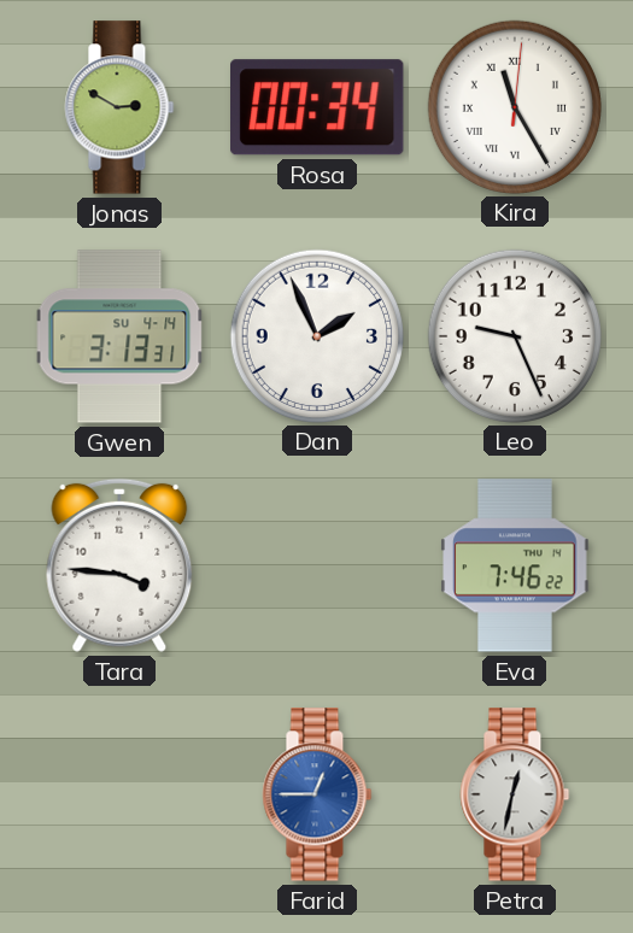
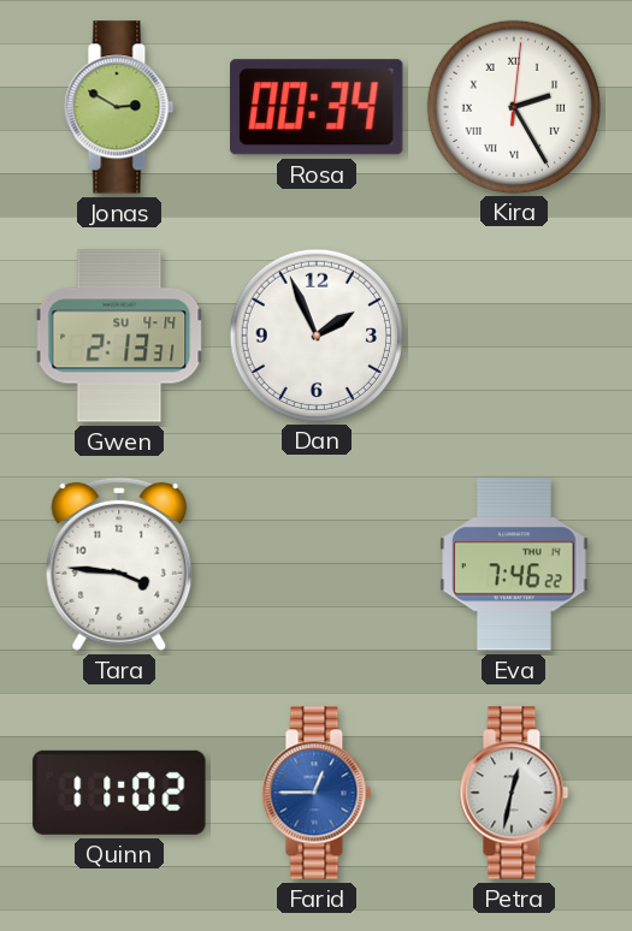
Kira: 11:25 -> 2:25 (513, 106)
Gwen: 3:13 -> 2:13 (119, 336)
Leo: 9:26 -> none (514, 335)
Quinn: none -> 11:02 (119, 793)
